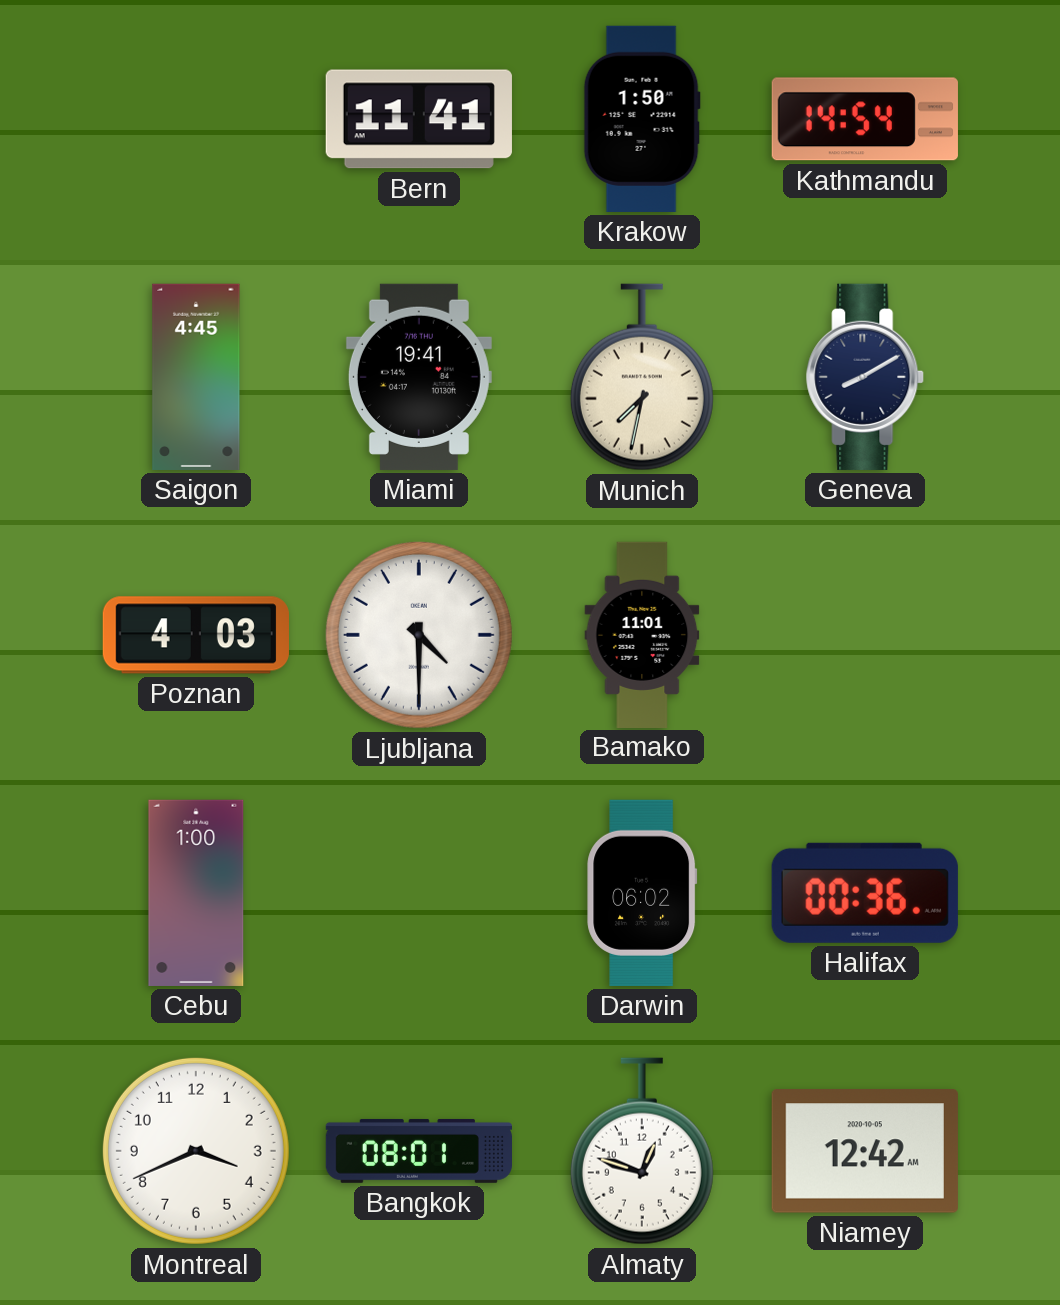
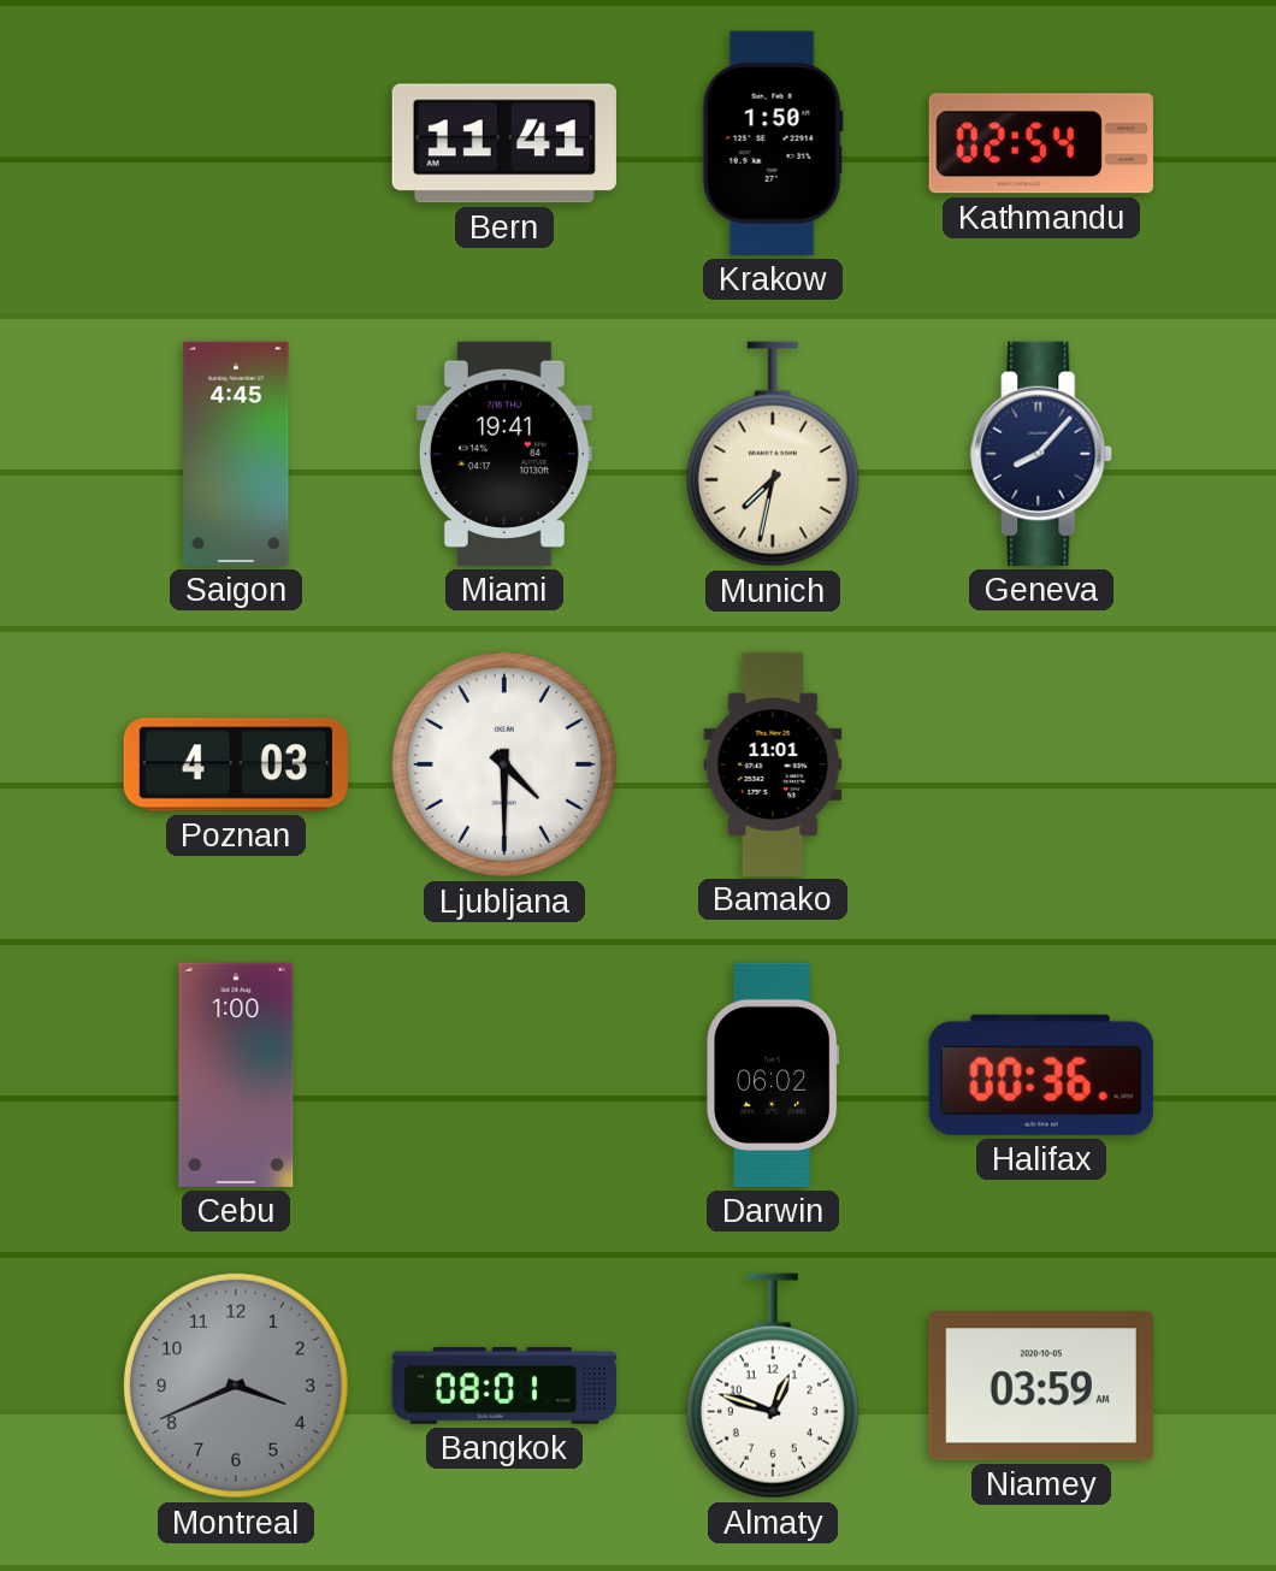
Kathmandu: 14:54 -> 02:54 (1041, 143)
Geneva: 8:10 -> 8:07 (1042, 454)
Montreal dial: white -> grey (236, 1386)
Niamey: 12:42 -> 03:59 (1041, 1386)
